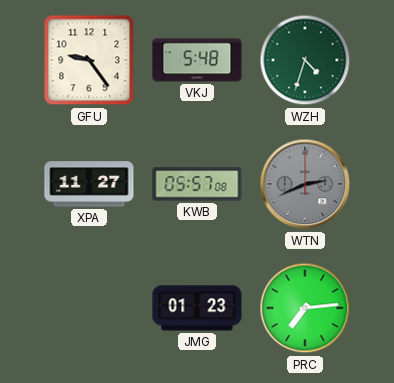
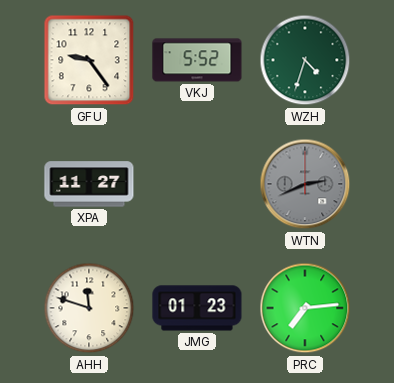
VKJ: 5:48 -> 5:52 (197, 60)
KWB: 05:57 -> none (197, 184)
AHH: none -> 11:48 (89, 308)
